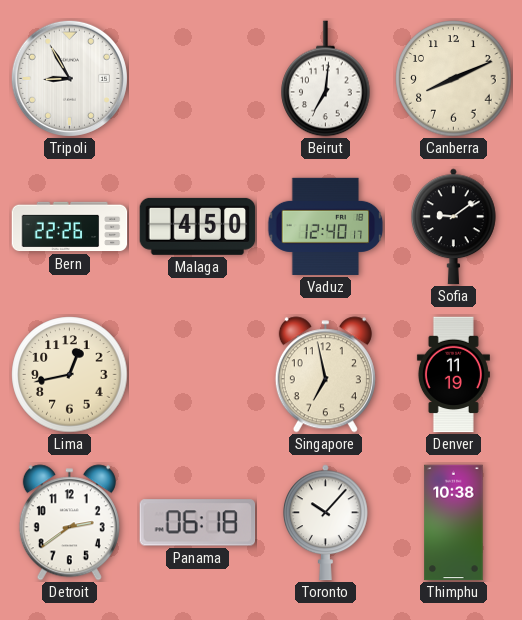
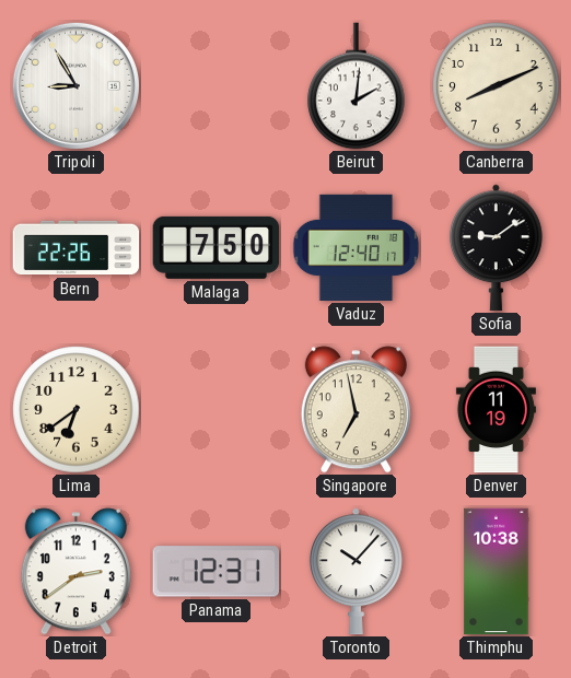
Beirut: 7:01 -> 2:01 (357, 86)
Malaga: 4:50 -> 7:50 (217, 247)
Lima: 12:43 -> 6:39 (77, 410)
Panama: 06:18 -> 12:31 (217, 572)
